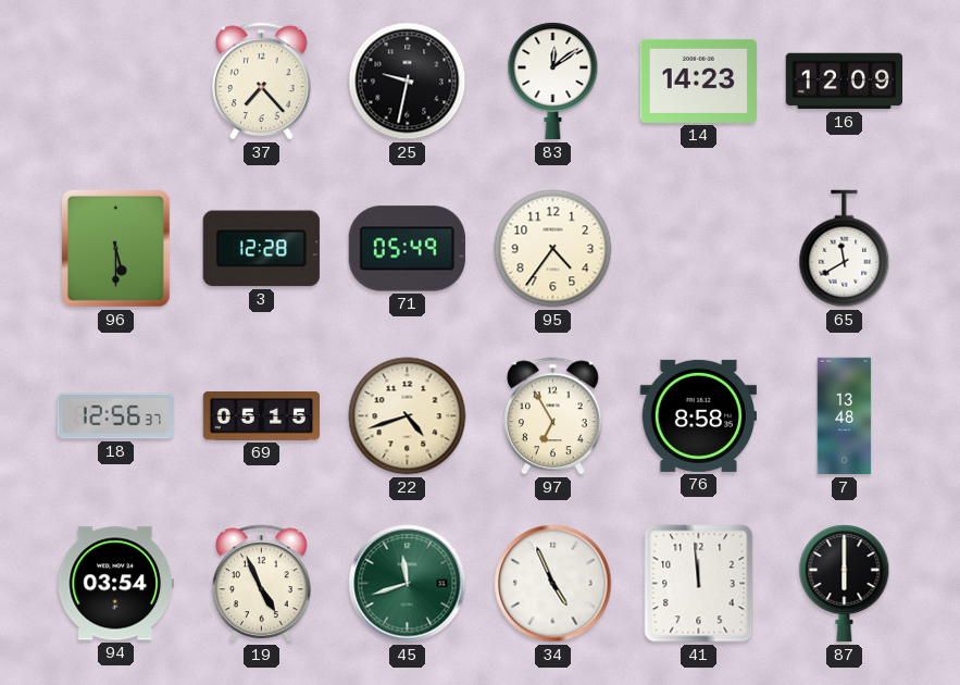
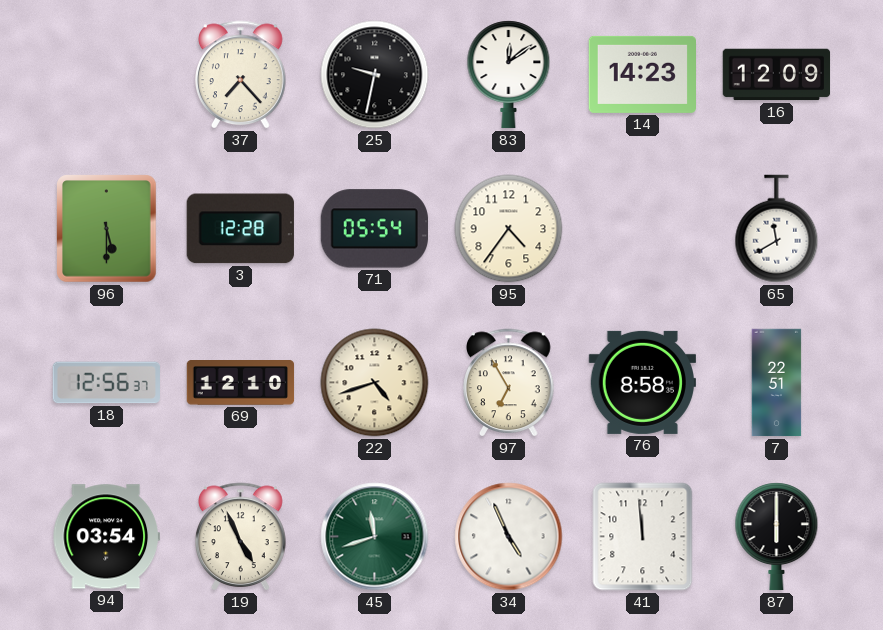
71: 05:49 -> 05:54 (374, 229)
69: 05:15 -> 12:10 (241, 383)
7: 13:48 -> 22:51 (777, 383)
